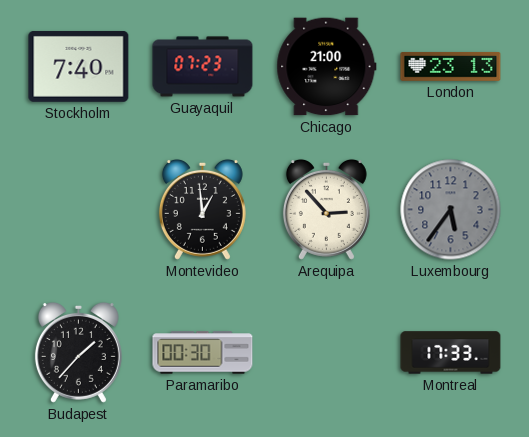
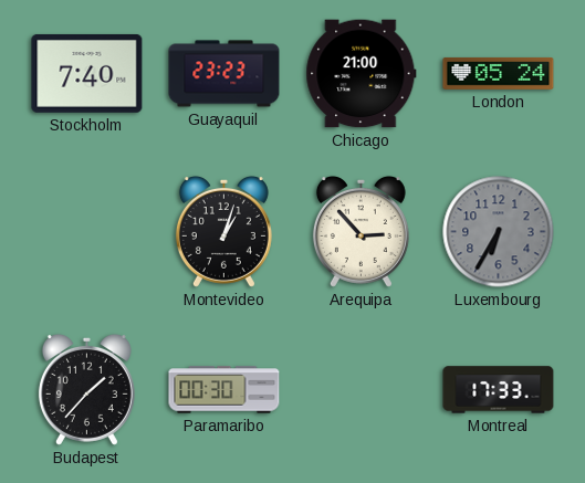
Guayaquil: 07:23 -> 23:23 (224, 74)
London: 23:13 -> 05:24 (499, 74)
Montevideo: 12:59 -> 1:03 (223, 231)
Luxembourg: 5:36 -> 6:35 (499, 232)
